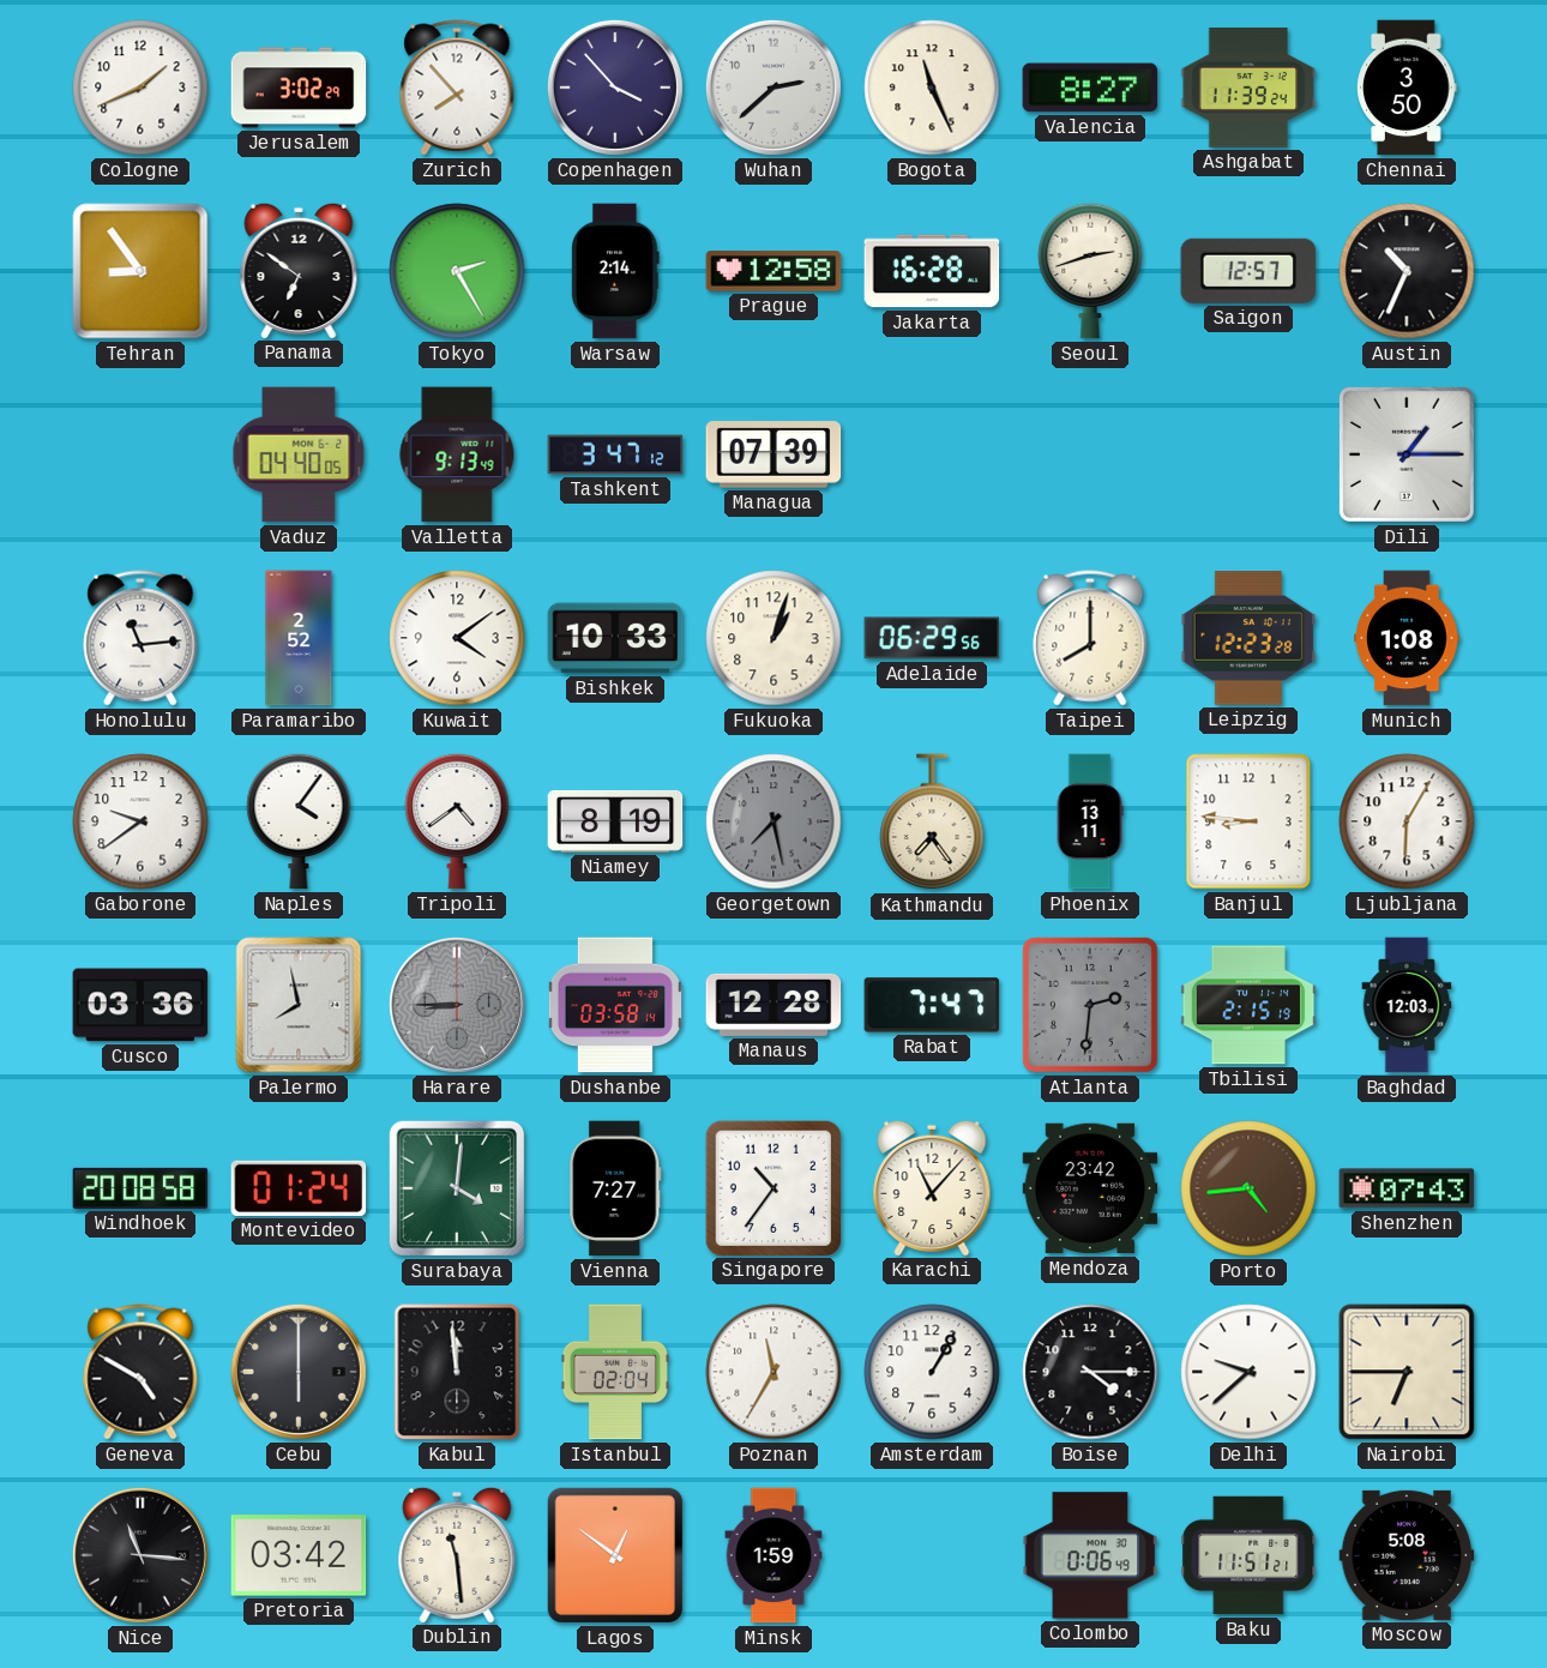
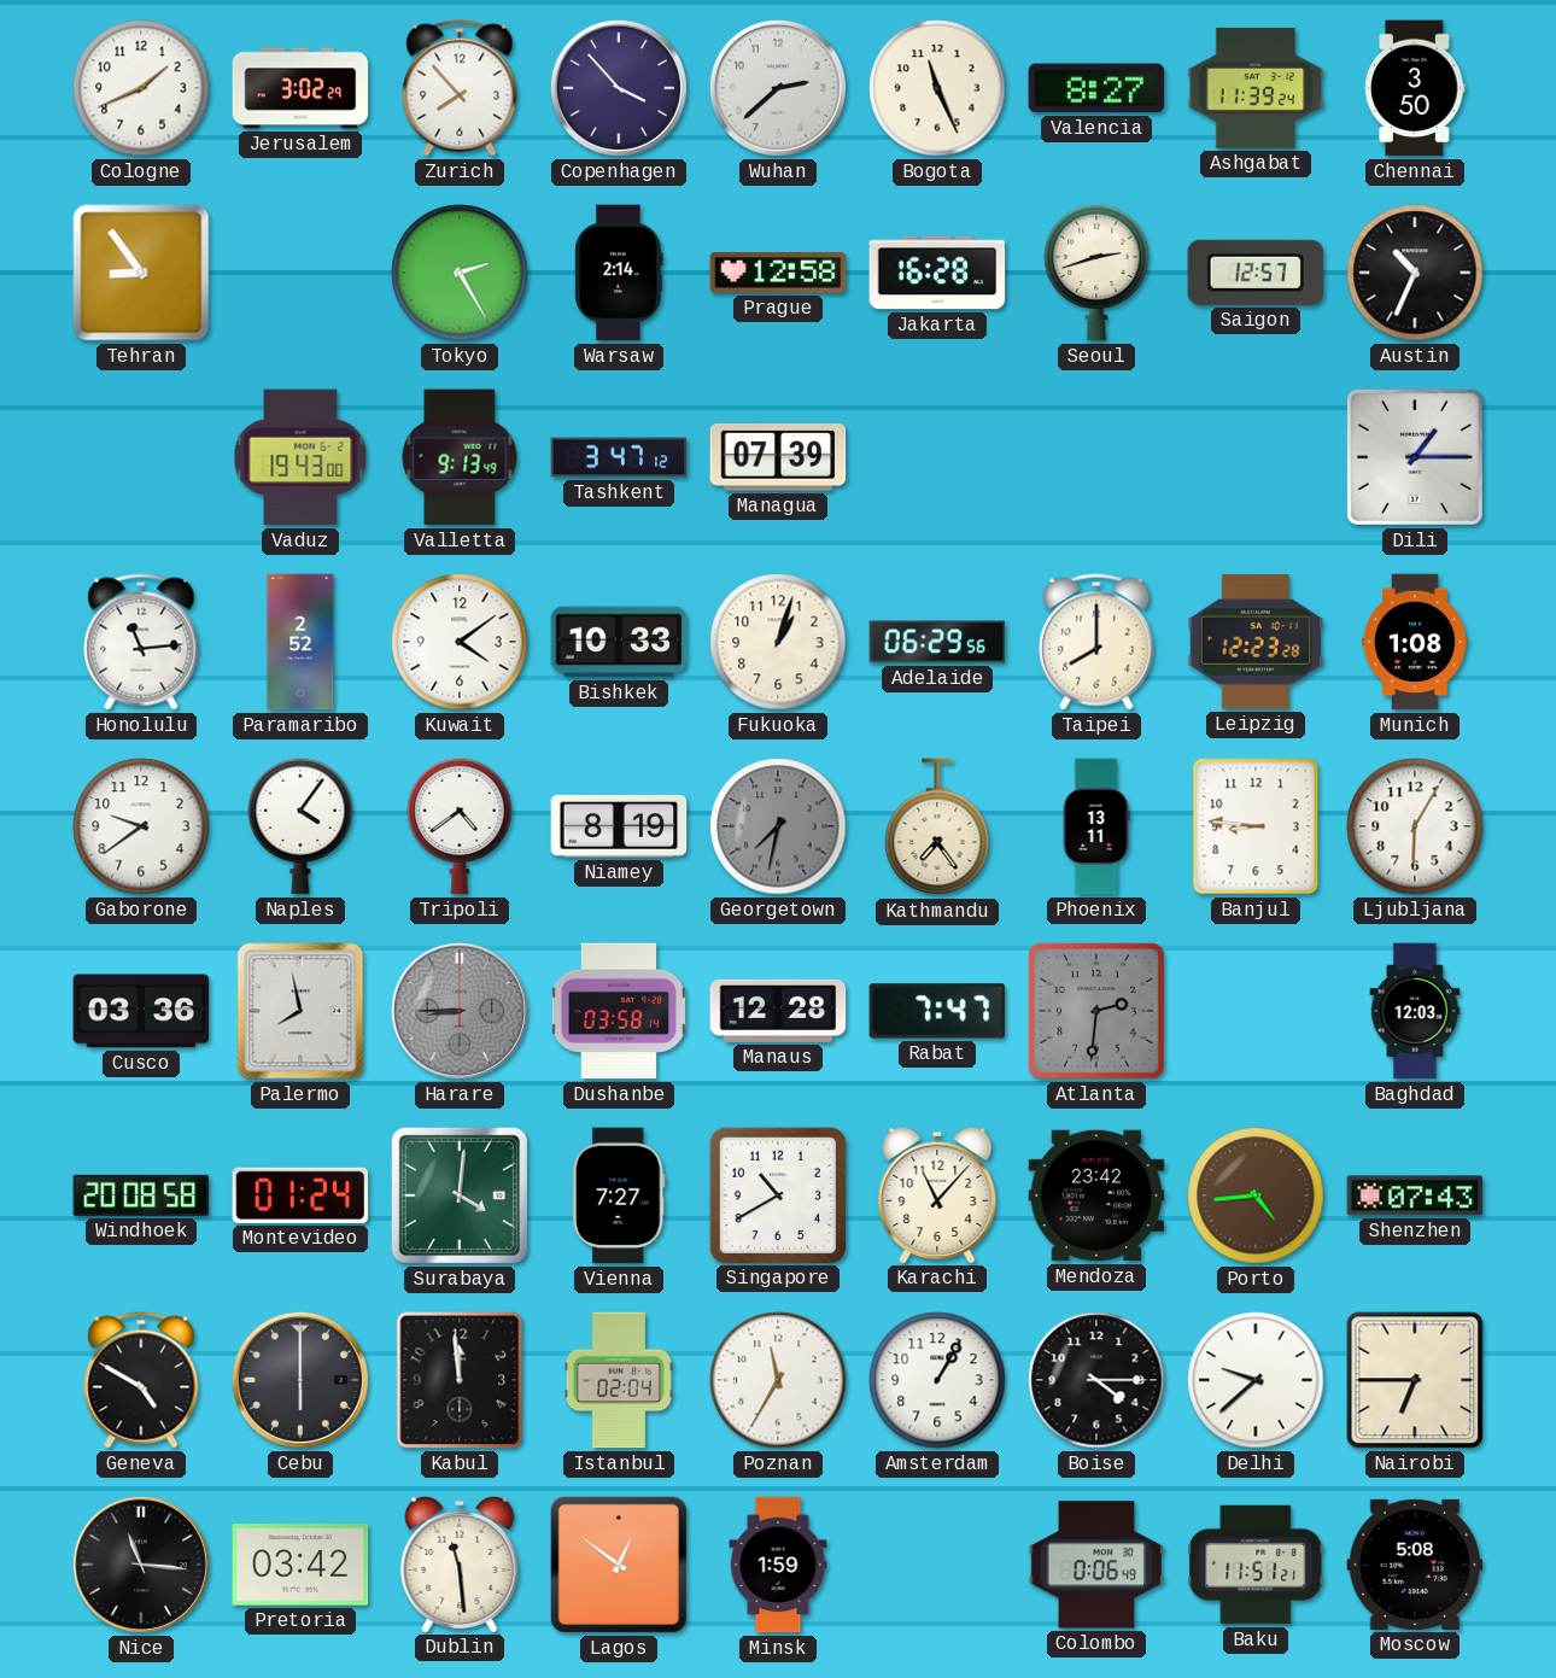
Panama: 6:51 -> none (299, 270)
Vaduz: 04:40 -> 19:43 (300, 457)
Georgetown: 7:28 -> 7:32 (778, 826)
Tbilisi: 2:15 -> none (1248, 1005)
Singapore: 10:36 -> 10:40 (777, 1194)
